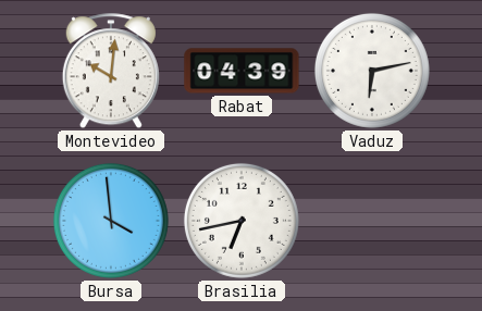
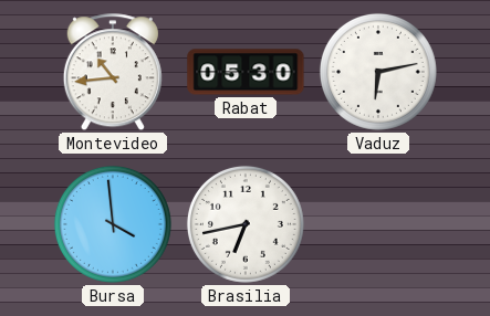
Montevideo: 10:01 -> 10:44 (113, 73)
Rabat: 04:39 -> 05:30 (246, 72)
